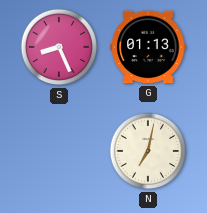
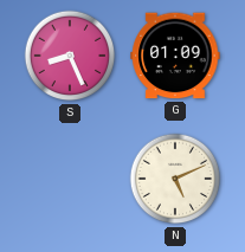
G: 01:13 -> 01:09 (175, 56)
N: 7:02 -> 5:11 (175, 179)
